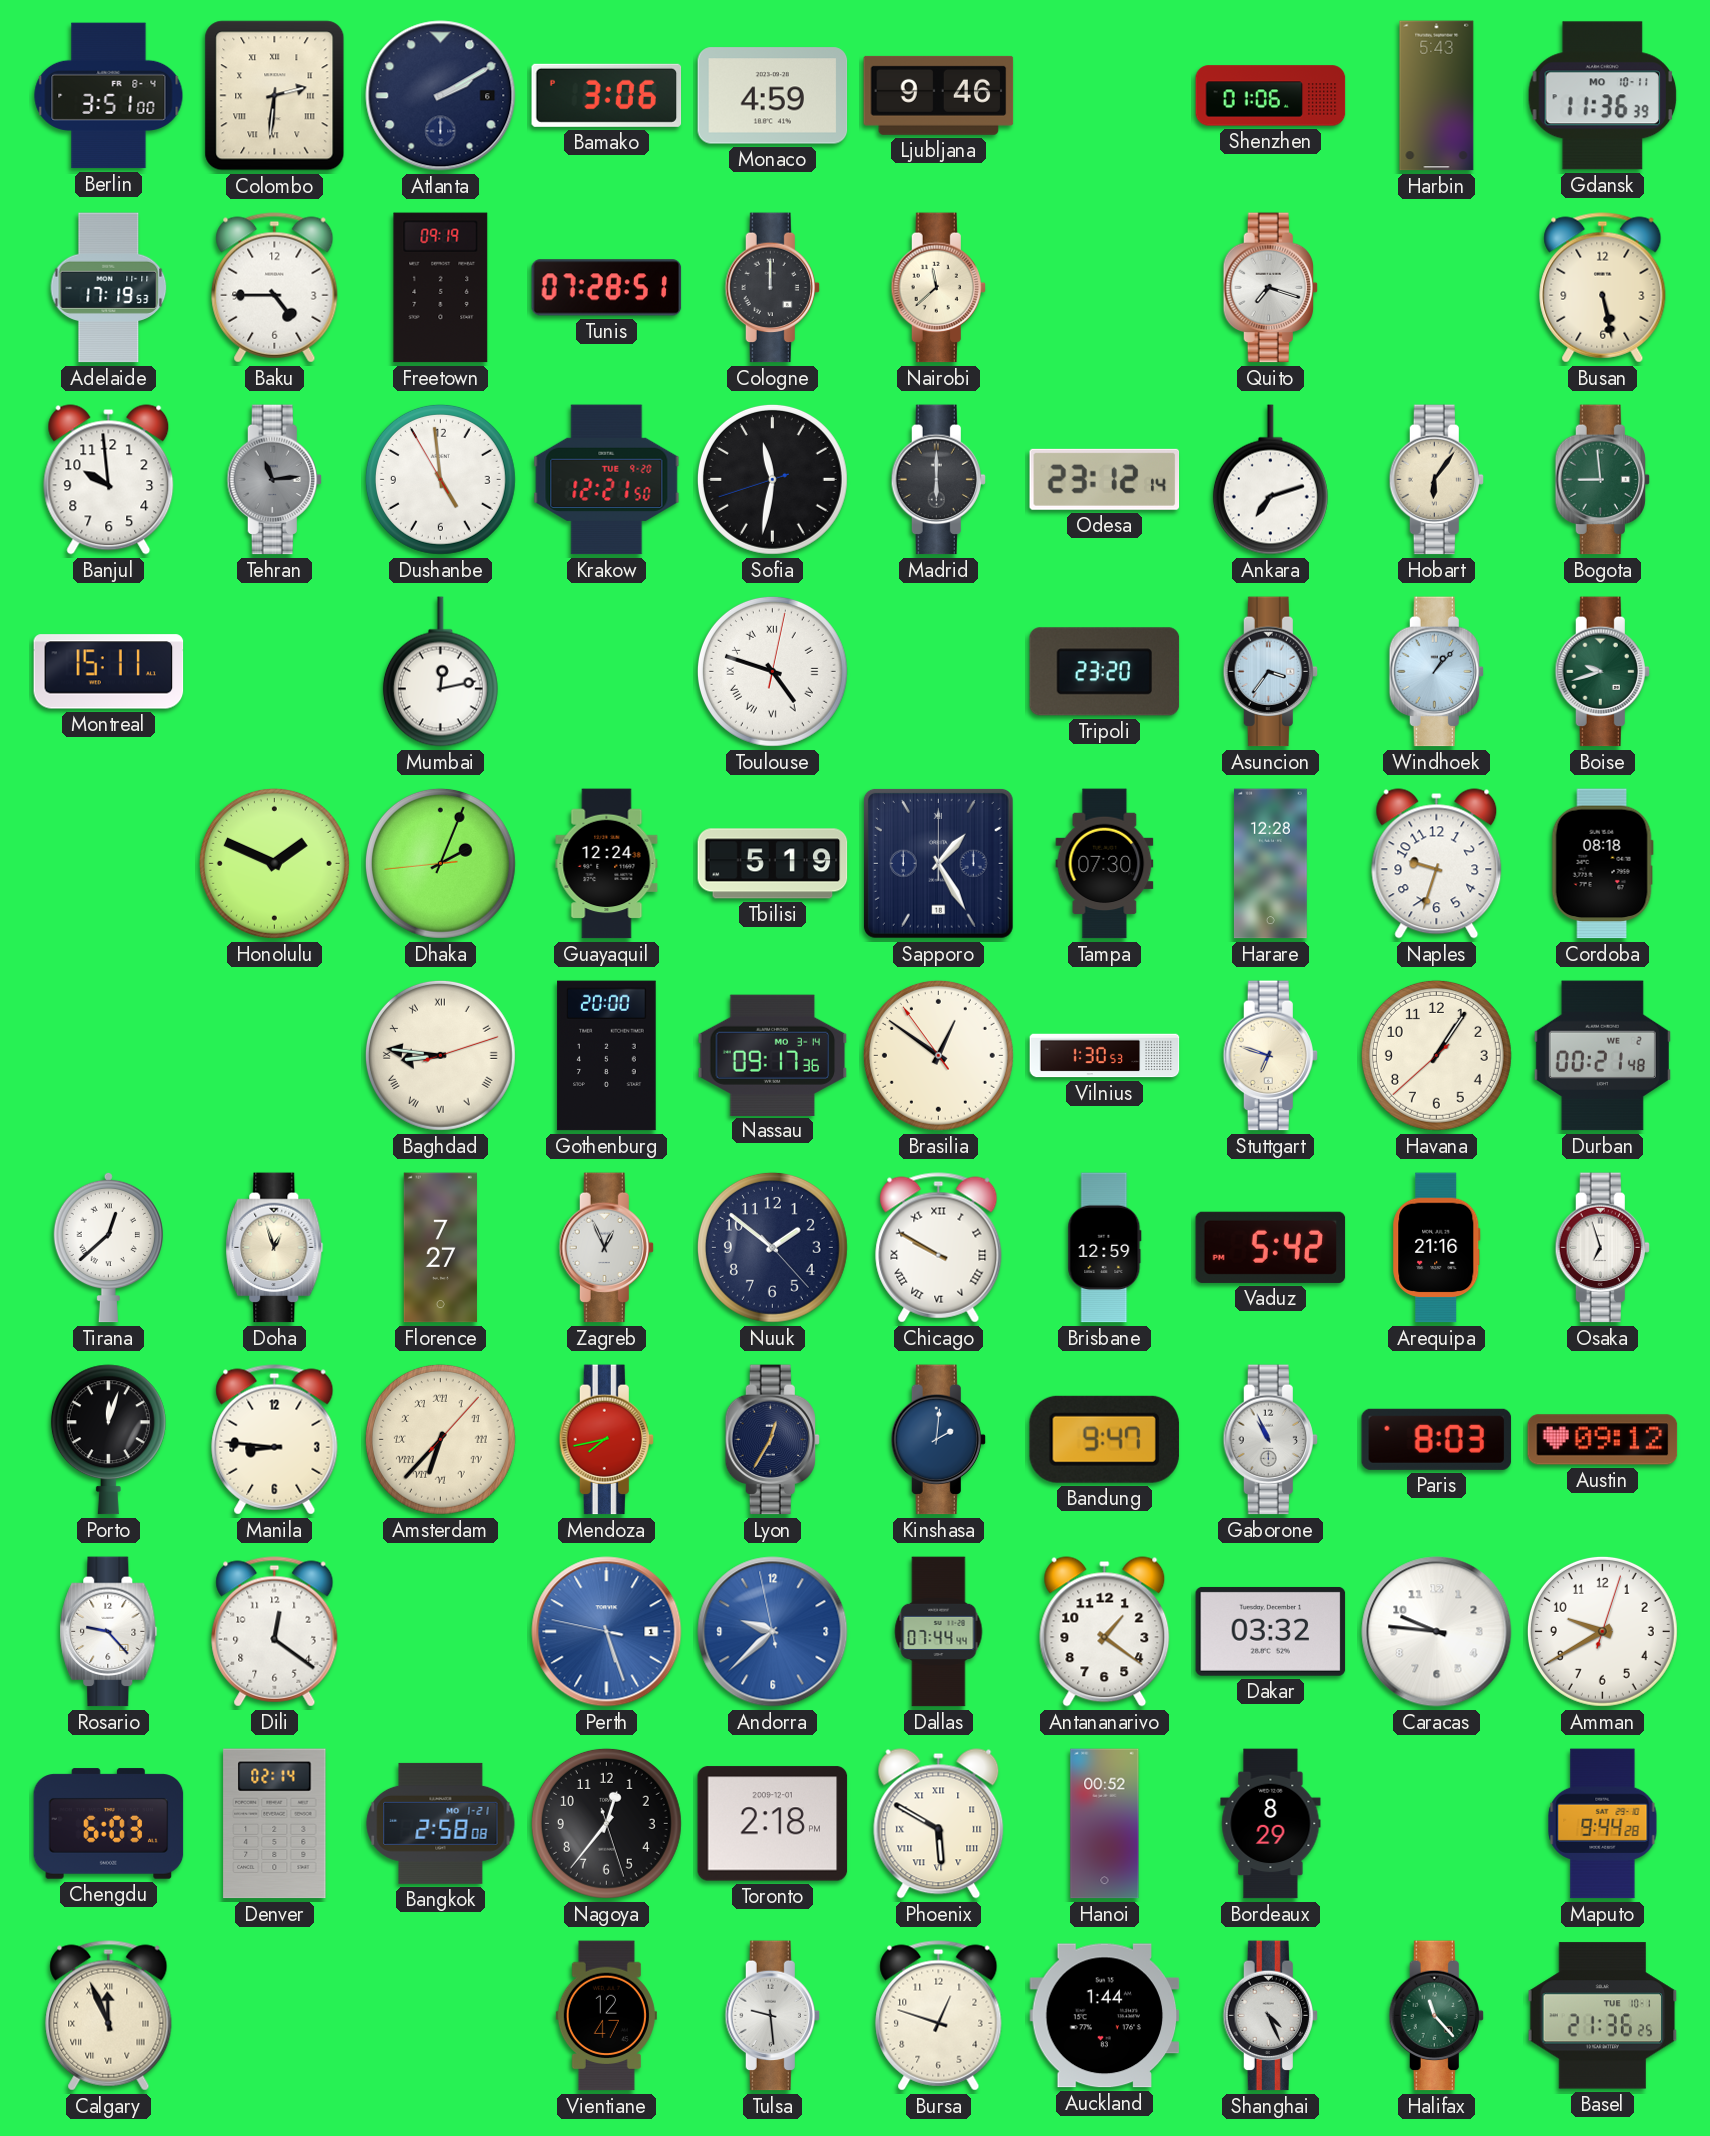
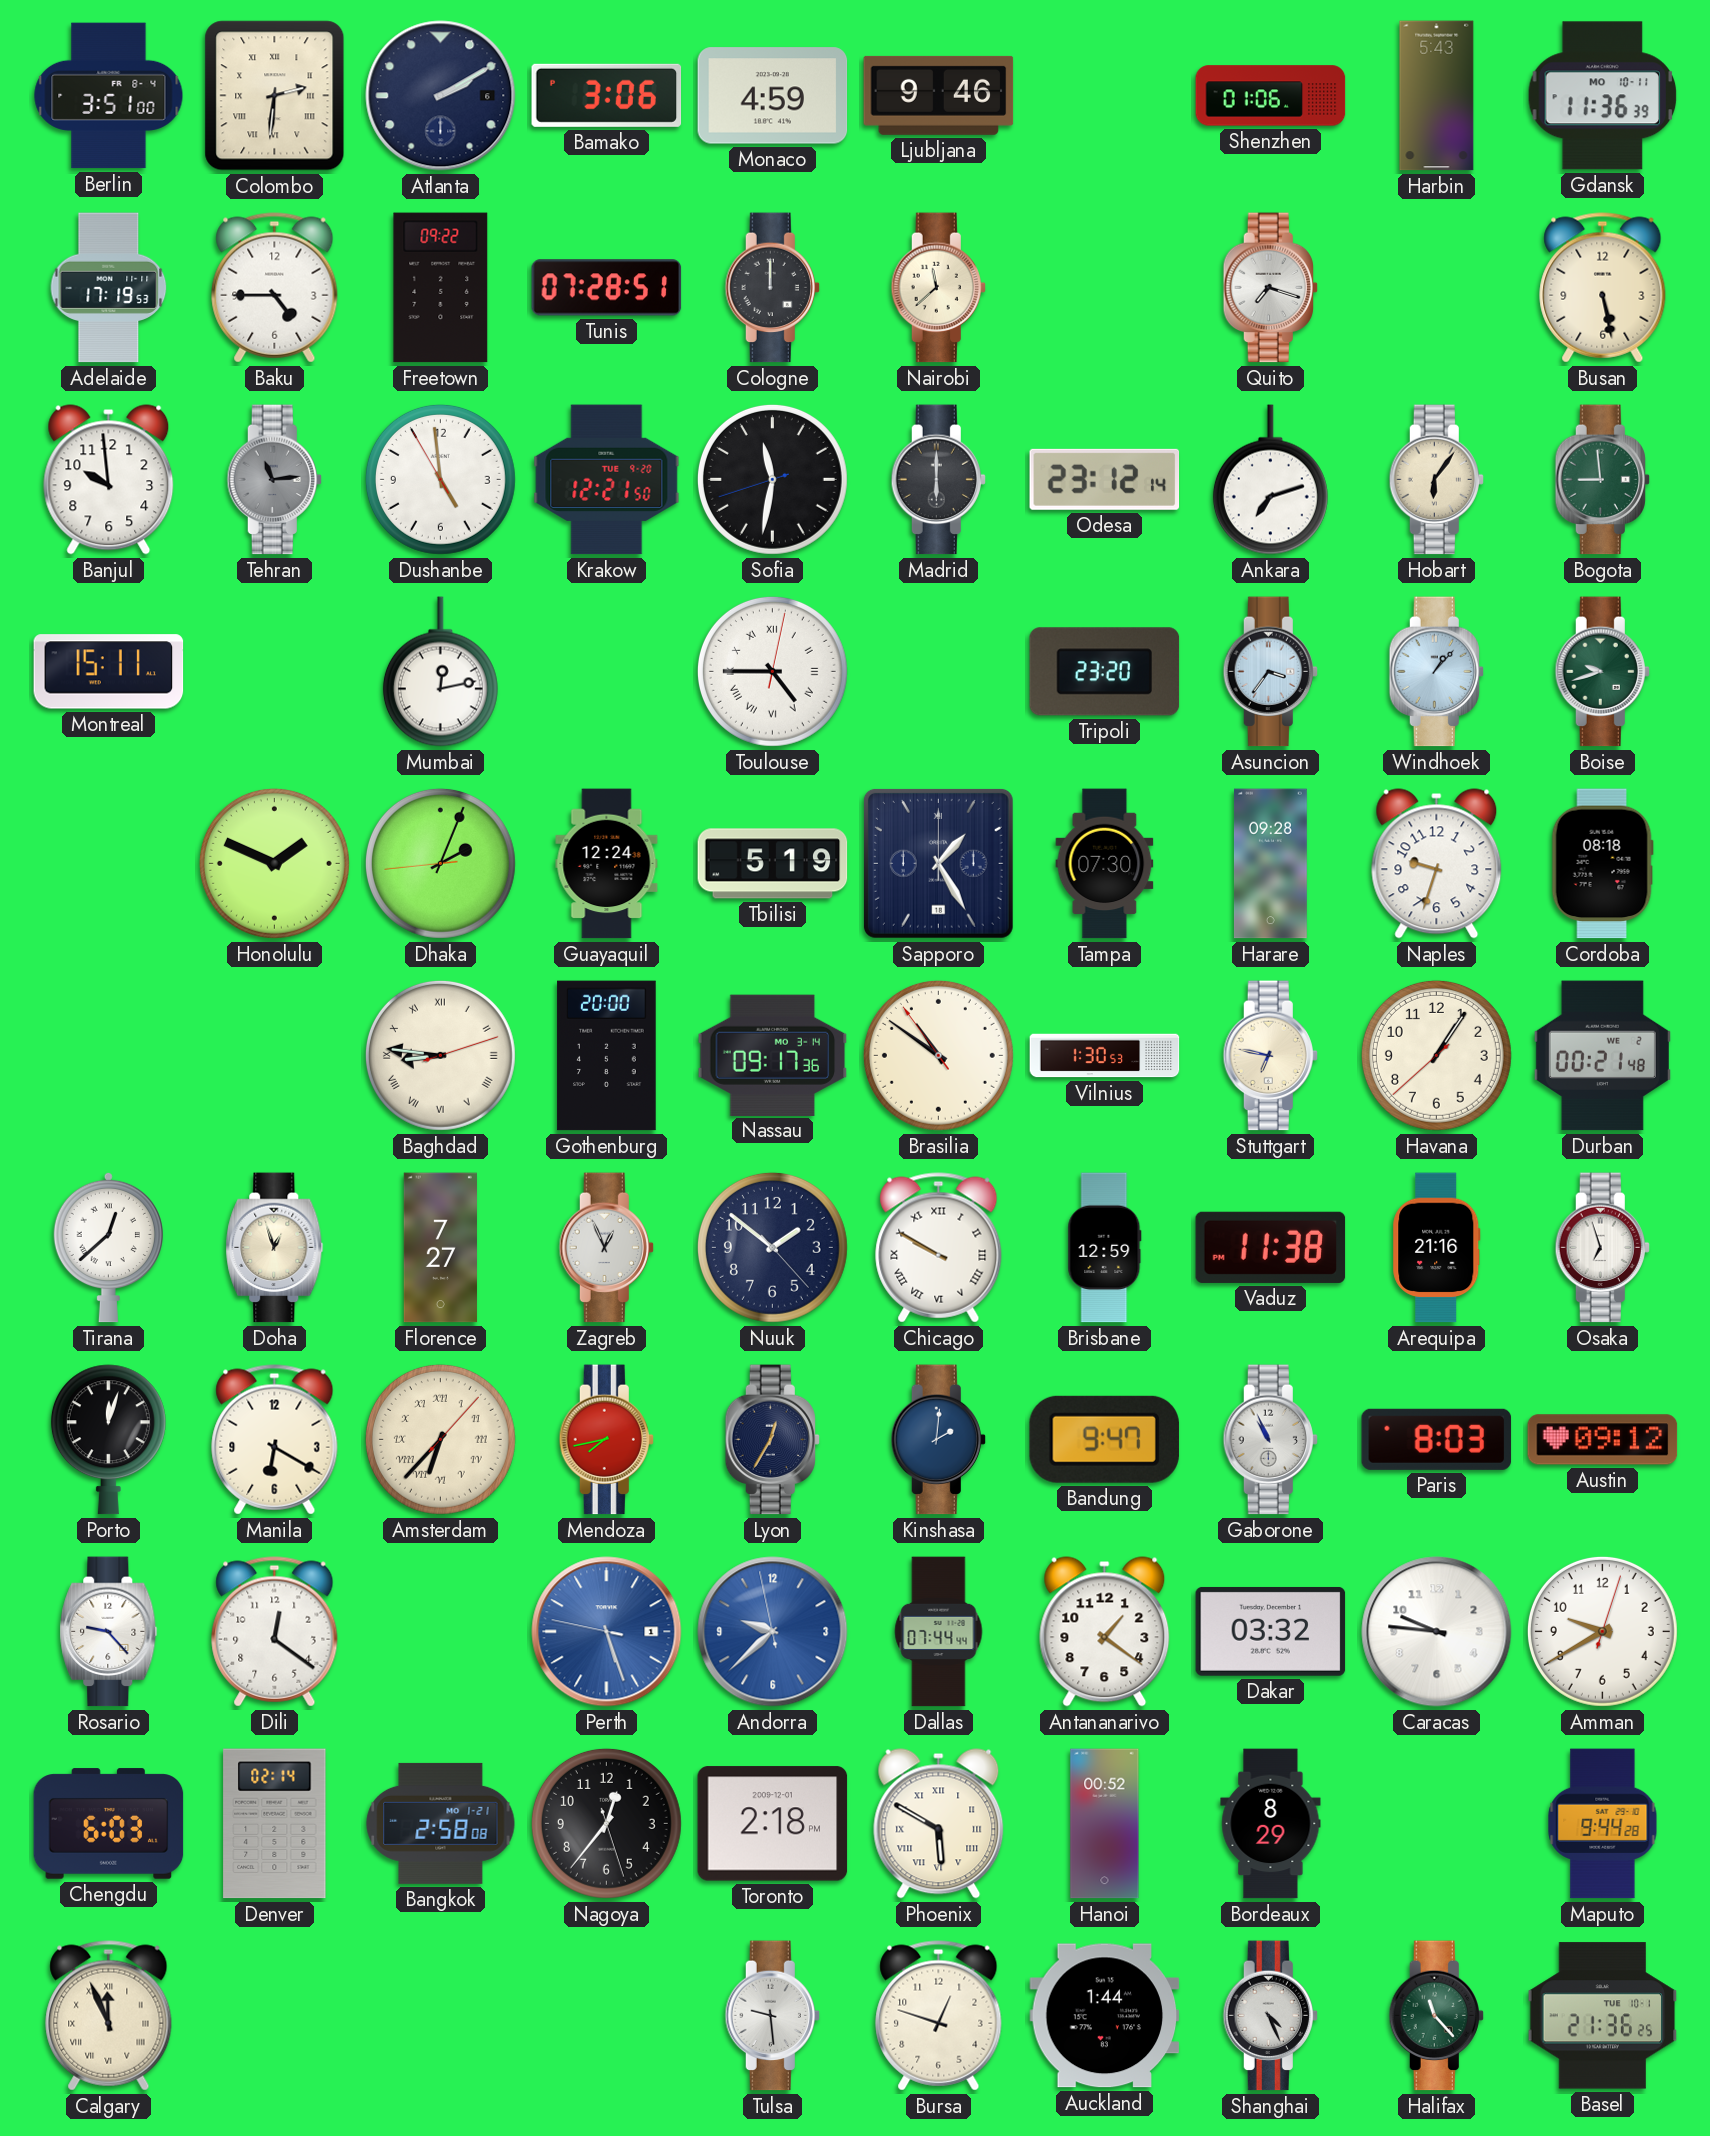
Freetown: 09:19 -> 09:22 (441, 288)
Toulouse: 4:48 -> 4:45 (772, 671)
Harare: 12:28 -> 09:28 (1270, 864)
Brasilia: 12:50 -> 10:50 (938, 1055)
Stuttgart: 6:48 -> 6:47 (1270, 1056)
Vaduz: 5:42 -> 11:38 (1271, 1247)
Manila: 8:46 -> 6:20 (275, 1440)
Vientiane: 12:47 -> none (606, 2016)
